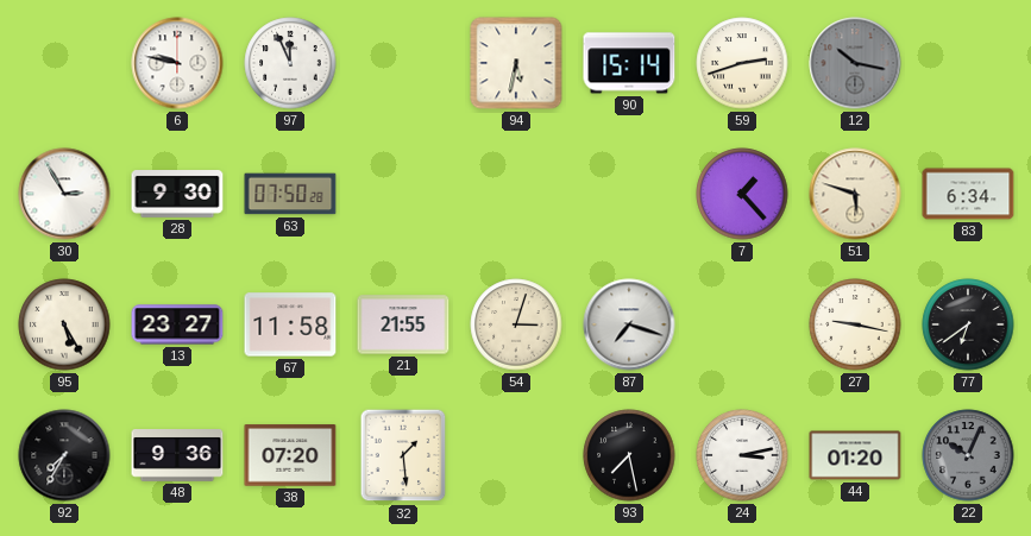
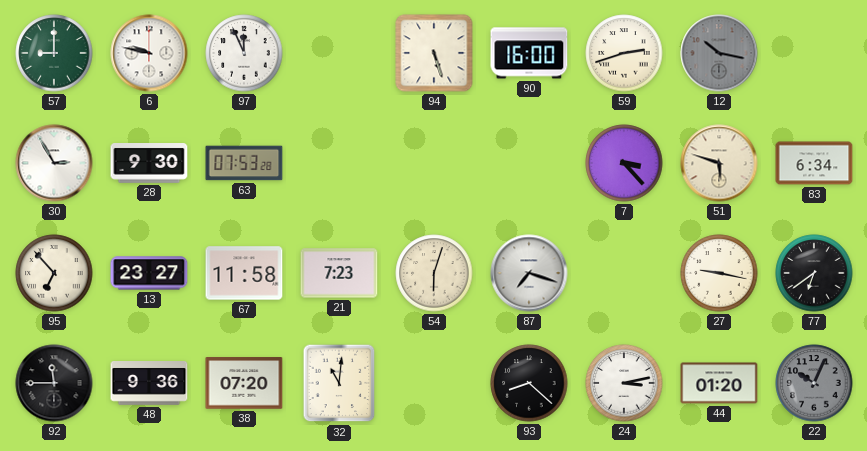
57: none -> 9:00 (54, 53)
94: 5:32 -> 5:27 (434, 53)
90: 15:14 -> 16:00 (529, 53)
63: 07:50 -> 07:53 (244, 163)
7: 1:23 -> 3:23 (624, 163)
95: 5:25 -> 6:53 (54, 273)
21: 21:55 -> 7:23 (339, 273)
54: 3:03 -> 6:03 (434, 273)
92: 7:35 -> 11:45 (54, 383)
32: 1:29 -> 11:01 (339, 383)
93: 7:28 -> 8:22 (529, 383)
